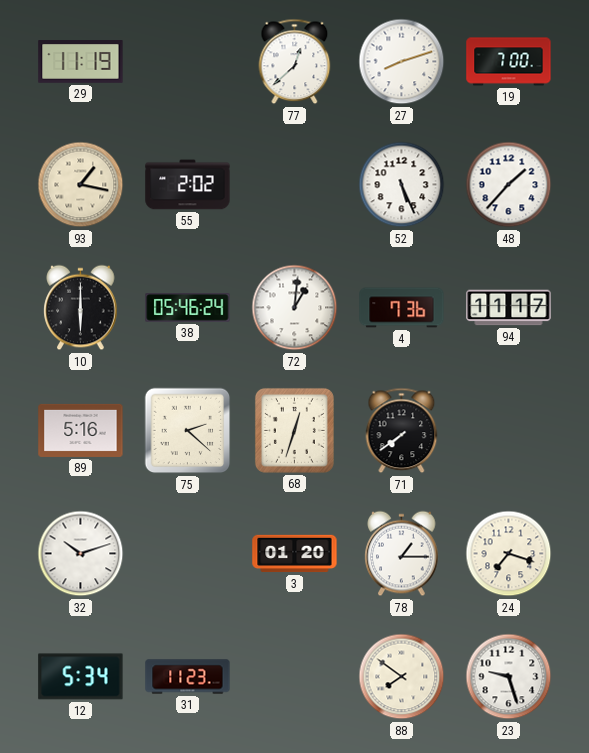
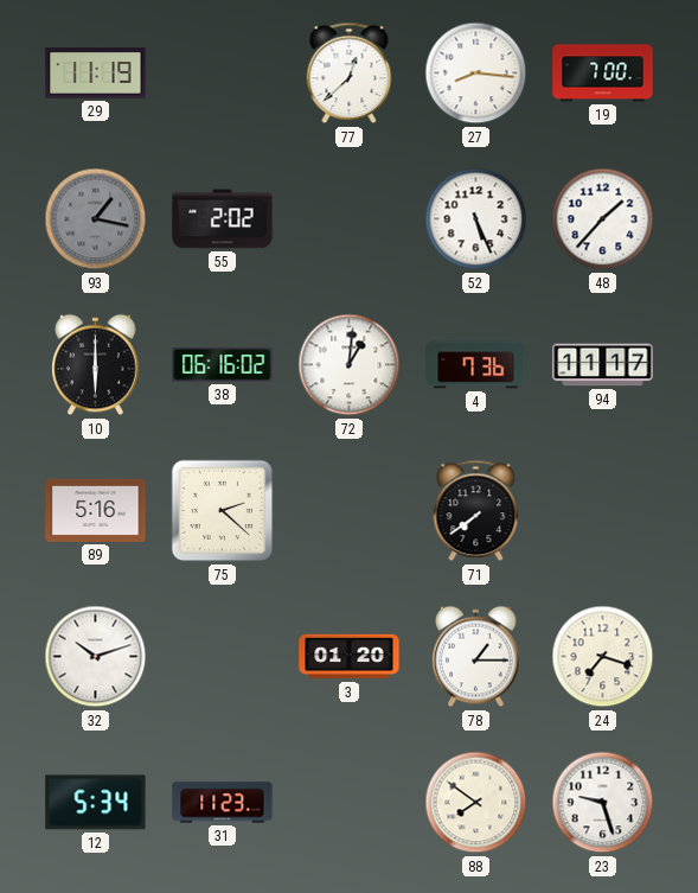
27: 8:12 -> 8:16 (476, 74)
93 dial: cream -> grey (96, 219)
38: 05:46 -> 06:16 (223, 365)
68: 12:33 -> none (294, 430)
